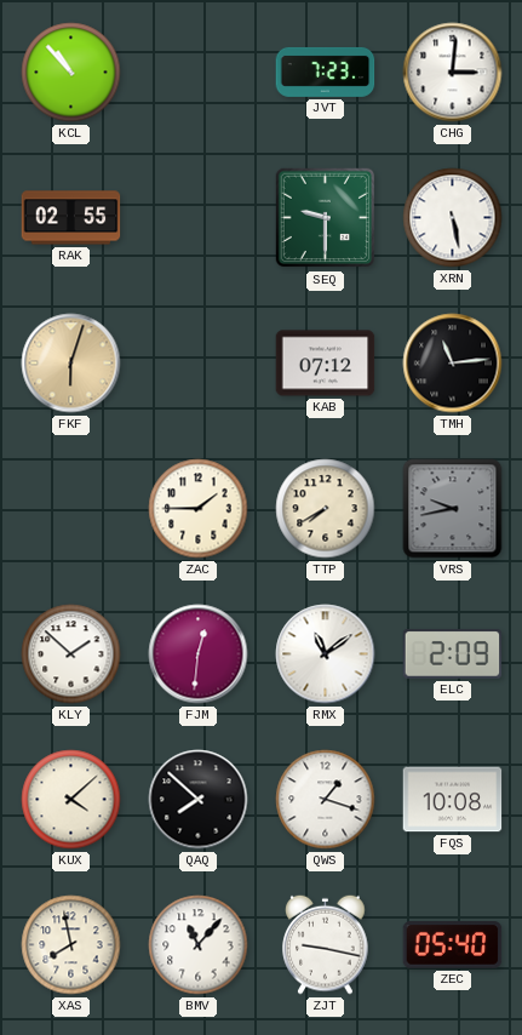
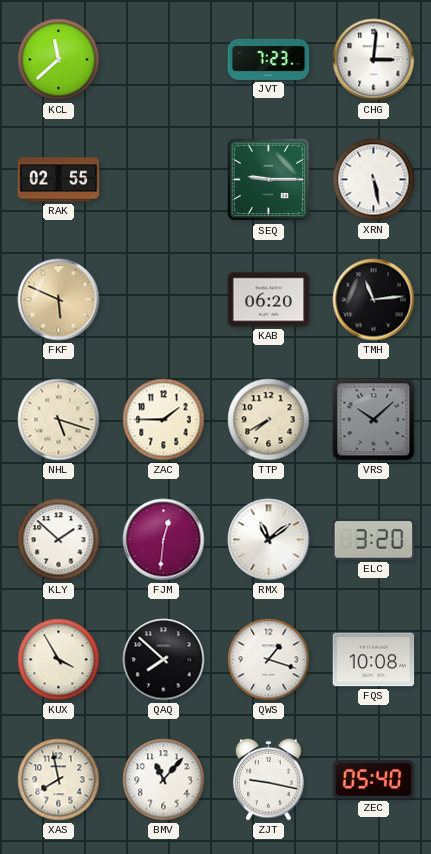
KCL: 10:53 -> 11:38 (59, 60)
SEQ: 9:30 -> 9:15 (269, 180)
FKF: 6:03 -> 5:49 (59, 300)
KAB: 07:12 -> 06:20 (269, 300)
NHL: none -> 5:18 (59, 420)
VRS: 9:43 -> 10:08 (374, 420)
ELC: 2:09 -> 3:20 (374, 540)
KUX: 4:08 -> 3:55 (59, 660)
